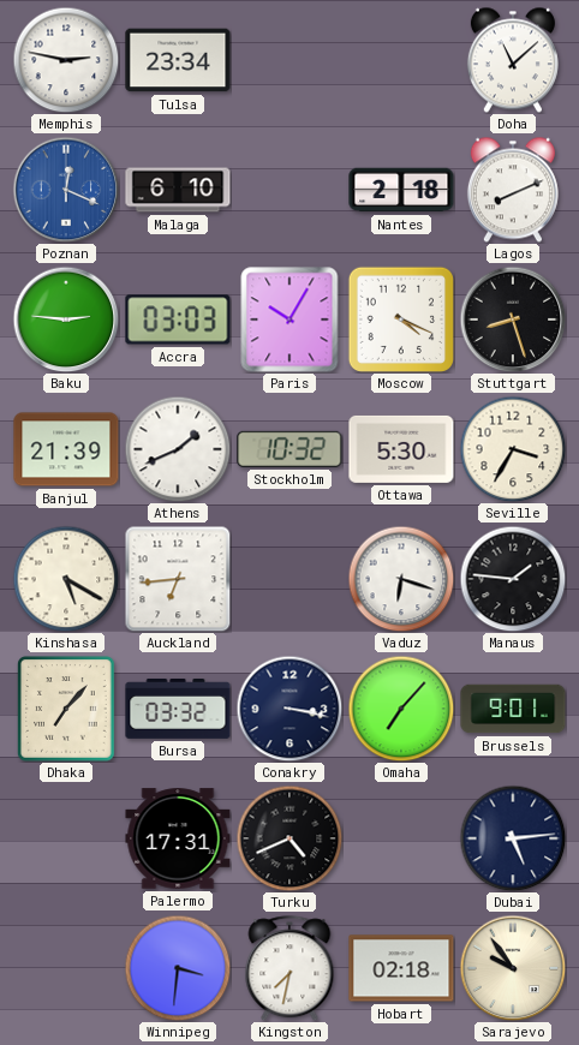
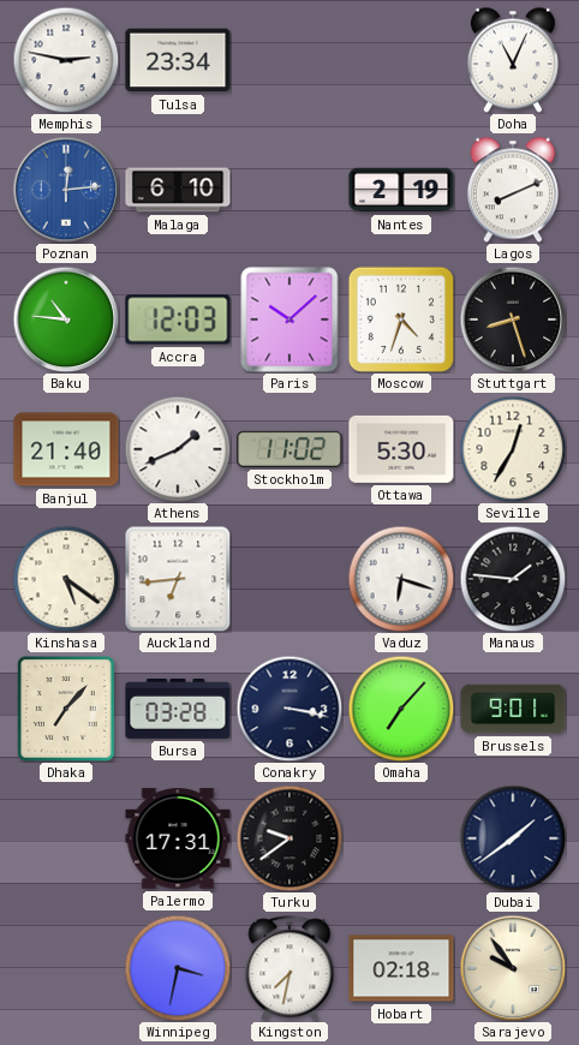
Doha: 11:08 -> 11:04 (513, 60)
Poznan: 12:19 -> 12:14 (66, 190)
Nantes: 2:18 -> 2:19 (401, 190)
Baku: 2:46 -> 10:46 (66, 320)
Accra: 03:03 -> 12:03 (178, 320)
Paris: 10:05 -> 10:08 (289, 320)
Moscow: 4:19 -> 4:33 (400, 318)
Banjul: 21:39 -> 21:40 (66, 449)
Stockholm: 10:32 -> 11:02 (289, 449)
Seville: 3:35 -> 12:35 (513, 449)
Kinshasa: 5:20 -> 5:21 (66, 579)
Bursa: 03:32 -> 03:28 (178, 709)
Turku: 4:41 -> 9:39 (289, 838)
Dubai: 5:14 -> 1:39 (513, 838)
Winnipeg: 3:31 -> 3:32 (178, 968)
